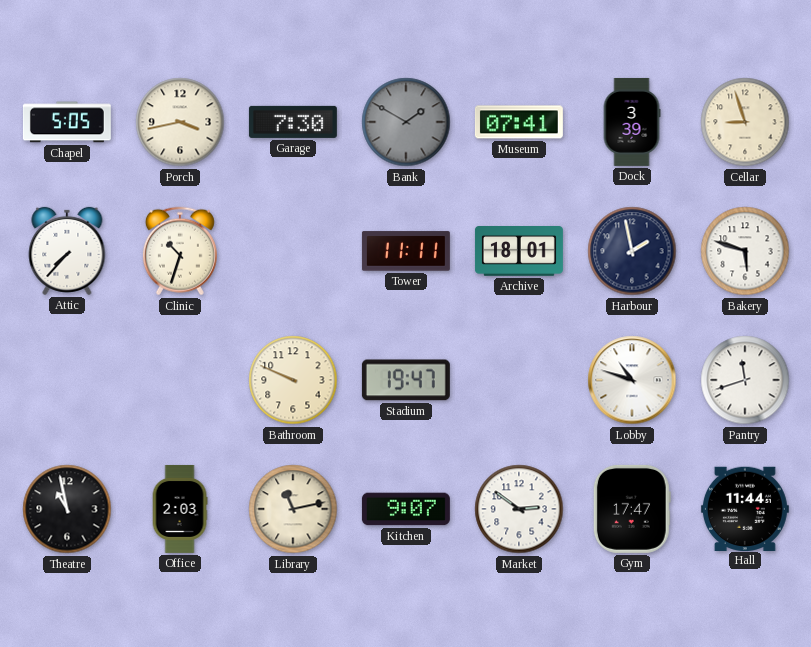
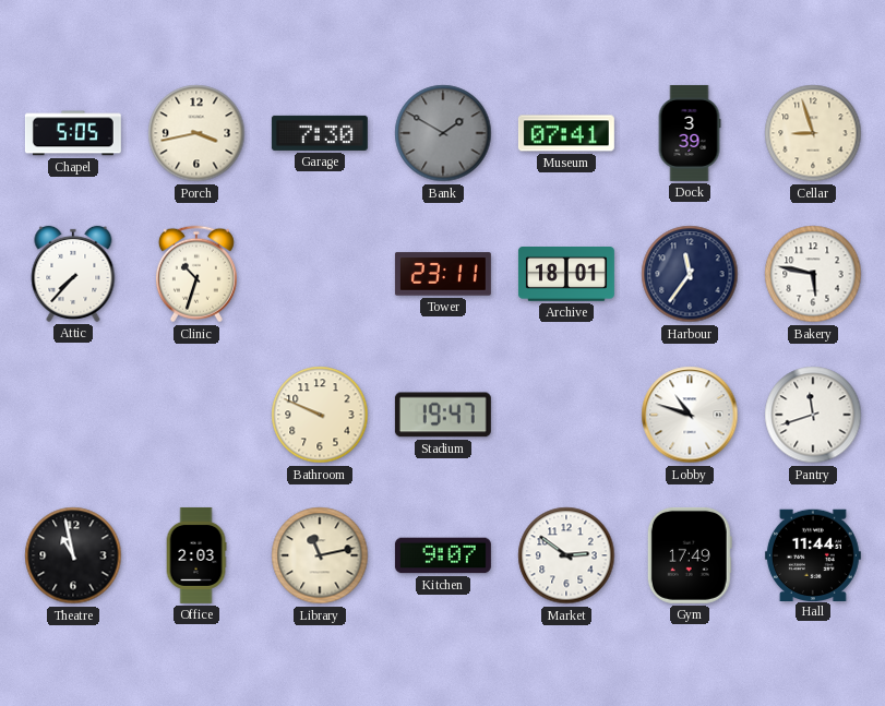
Tower: 11:11 -> 23:11 (443, 274)
Harbour: 1:58 -> 11:36 (690, 274)
Bakery: 5:48 -> 5:47 (813, 274)
Gym: 17:47 -> 17:49 (690, 555)
